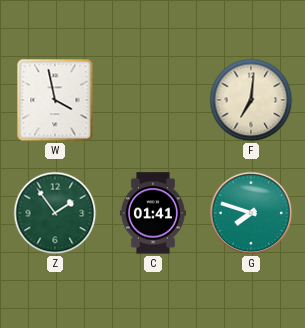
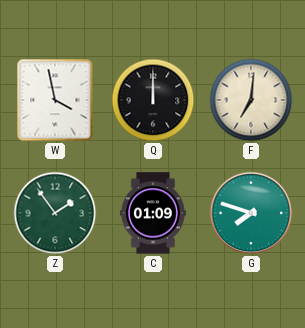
Q: none -> 12:00 (153, 100)
C: 01:41 -> 01:09 (153, 213)
